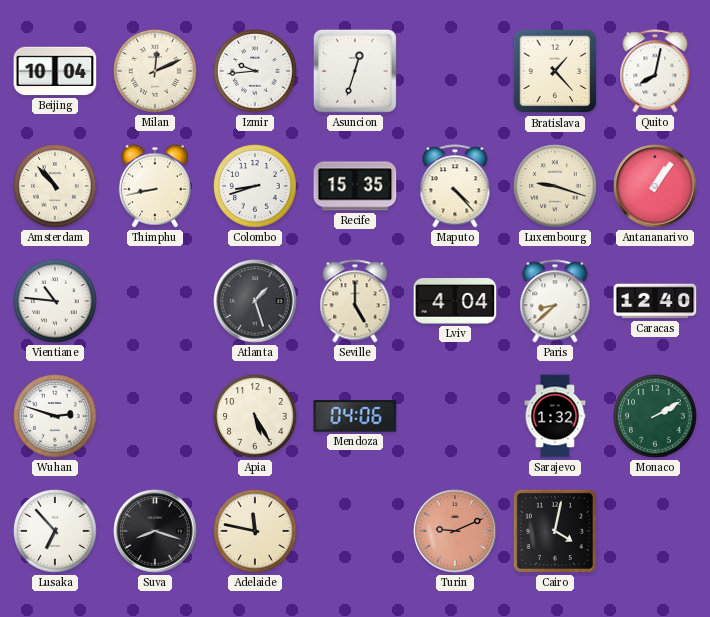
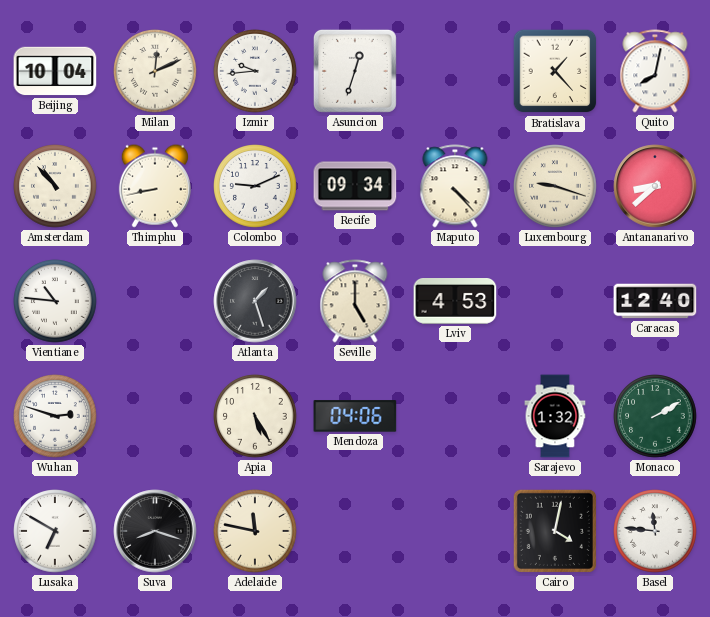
Colombo: 8:42 -> 9:11 (255, 186)
Recife: 15:35 -> 09:34 (355, 186)
Antananarivo: 1:06 -> 8:38 (655, 186)
Lviv: 4:04 -> 4:53 (455, 302)
Paris: 8:38 -> none (555, 301)
Lusaka: 6:53 -> 6:50 (55, 531)
Turin: 9:11 -> none (455, 531)
Basel: none -> 11:46 (655, 531)
